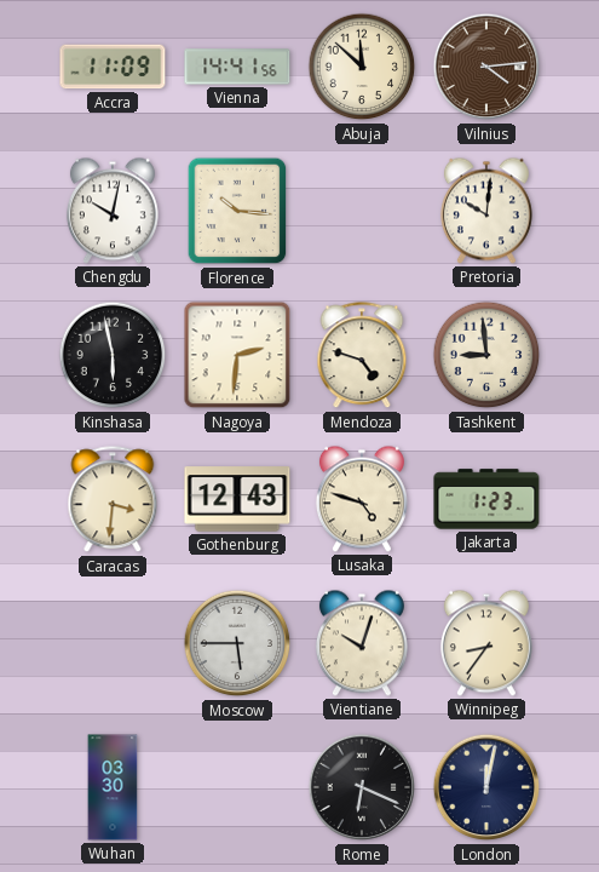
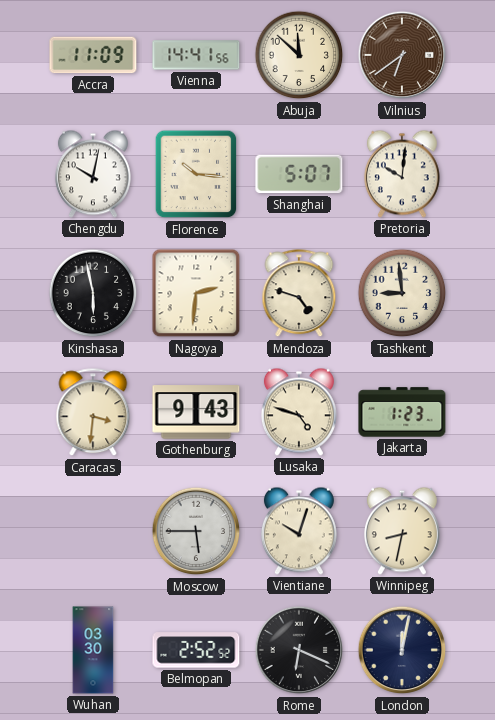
Vilnius: 4:14 -> 6:39 (402, 55)
Shanghai: none -> 5:07 (299, 174)
Gothenburg: 12:43 -> 9:43 (196, 412)
Winnipeg: 8:36 -> 8:32 (402, 531)
Belmopan: none -> 2:52 (196, 650)
